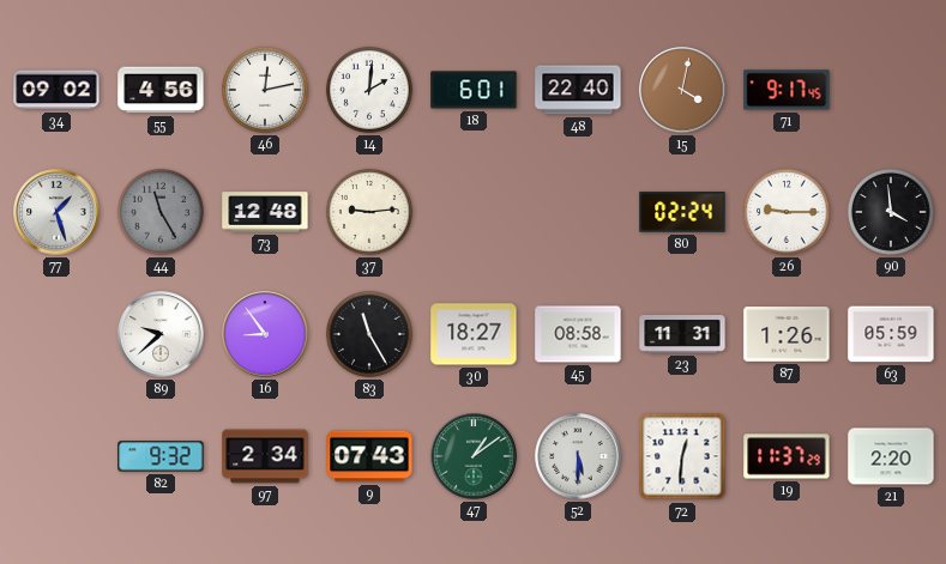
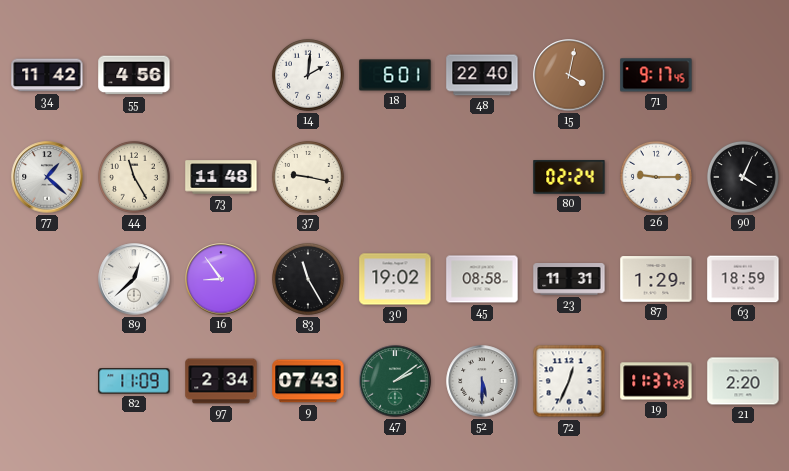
34: 09:02 -> 11:42 (47, 75)
46: 12:13 -> none (265, 90)
77: 1:27 -> 1:22 (47, 177)
44 dial: grey -> cream (134, 177)
73: 12:48 -> 11:48 (221, 177)
37: 9:14 -> 9:17 (308, 177)
90: 3:59 -> 4:04 (743, 177)
89: 9:38 -> 12:38 (134, 279)
30: 18:27 -> 19:02 (395, 279)
87: 1:26 -> 1:29 (656, 279)
63: 05:59 -> 18:59 (743, 279)
82: 9:32 -> 11:09 (134, 381)
47: 1:09 -> 2:09 (395, 381)
72: 12:31 -> 12:34 (569, 381)
